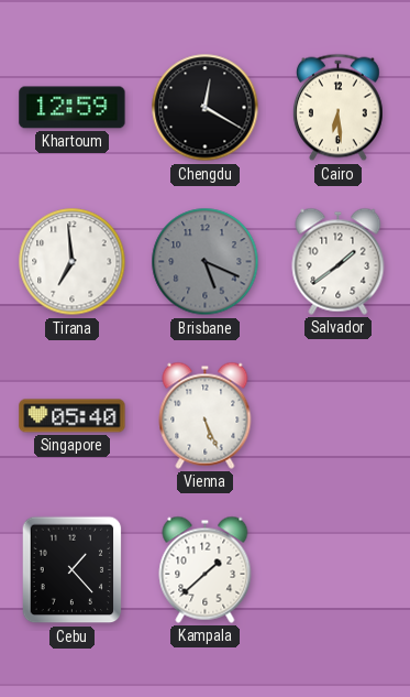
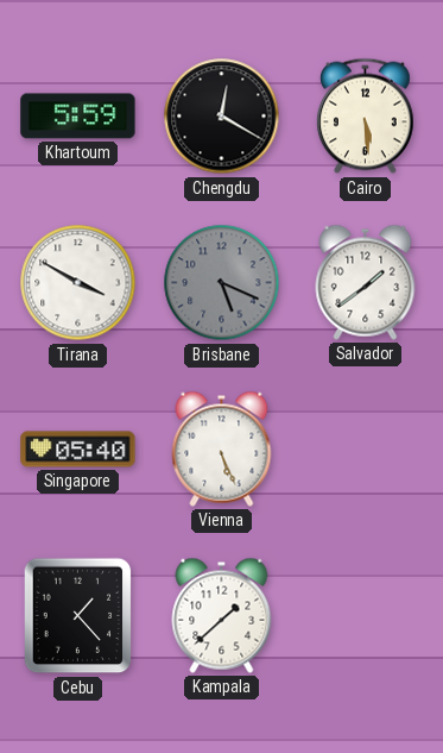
Khartoum: 12:59 -> 5:59 (78, 117)
Cairo: 6:29 -> 5:29 (365, 117)
Tirana: 6:59 -> 3:50 (78, 283)
